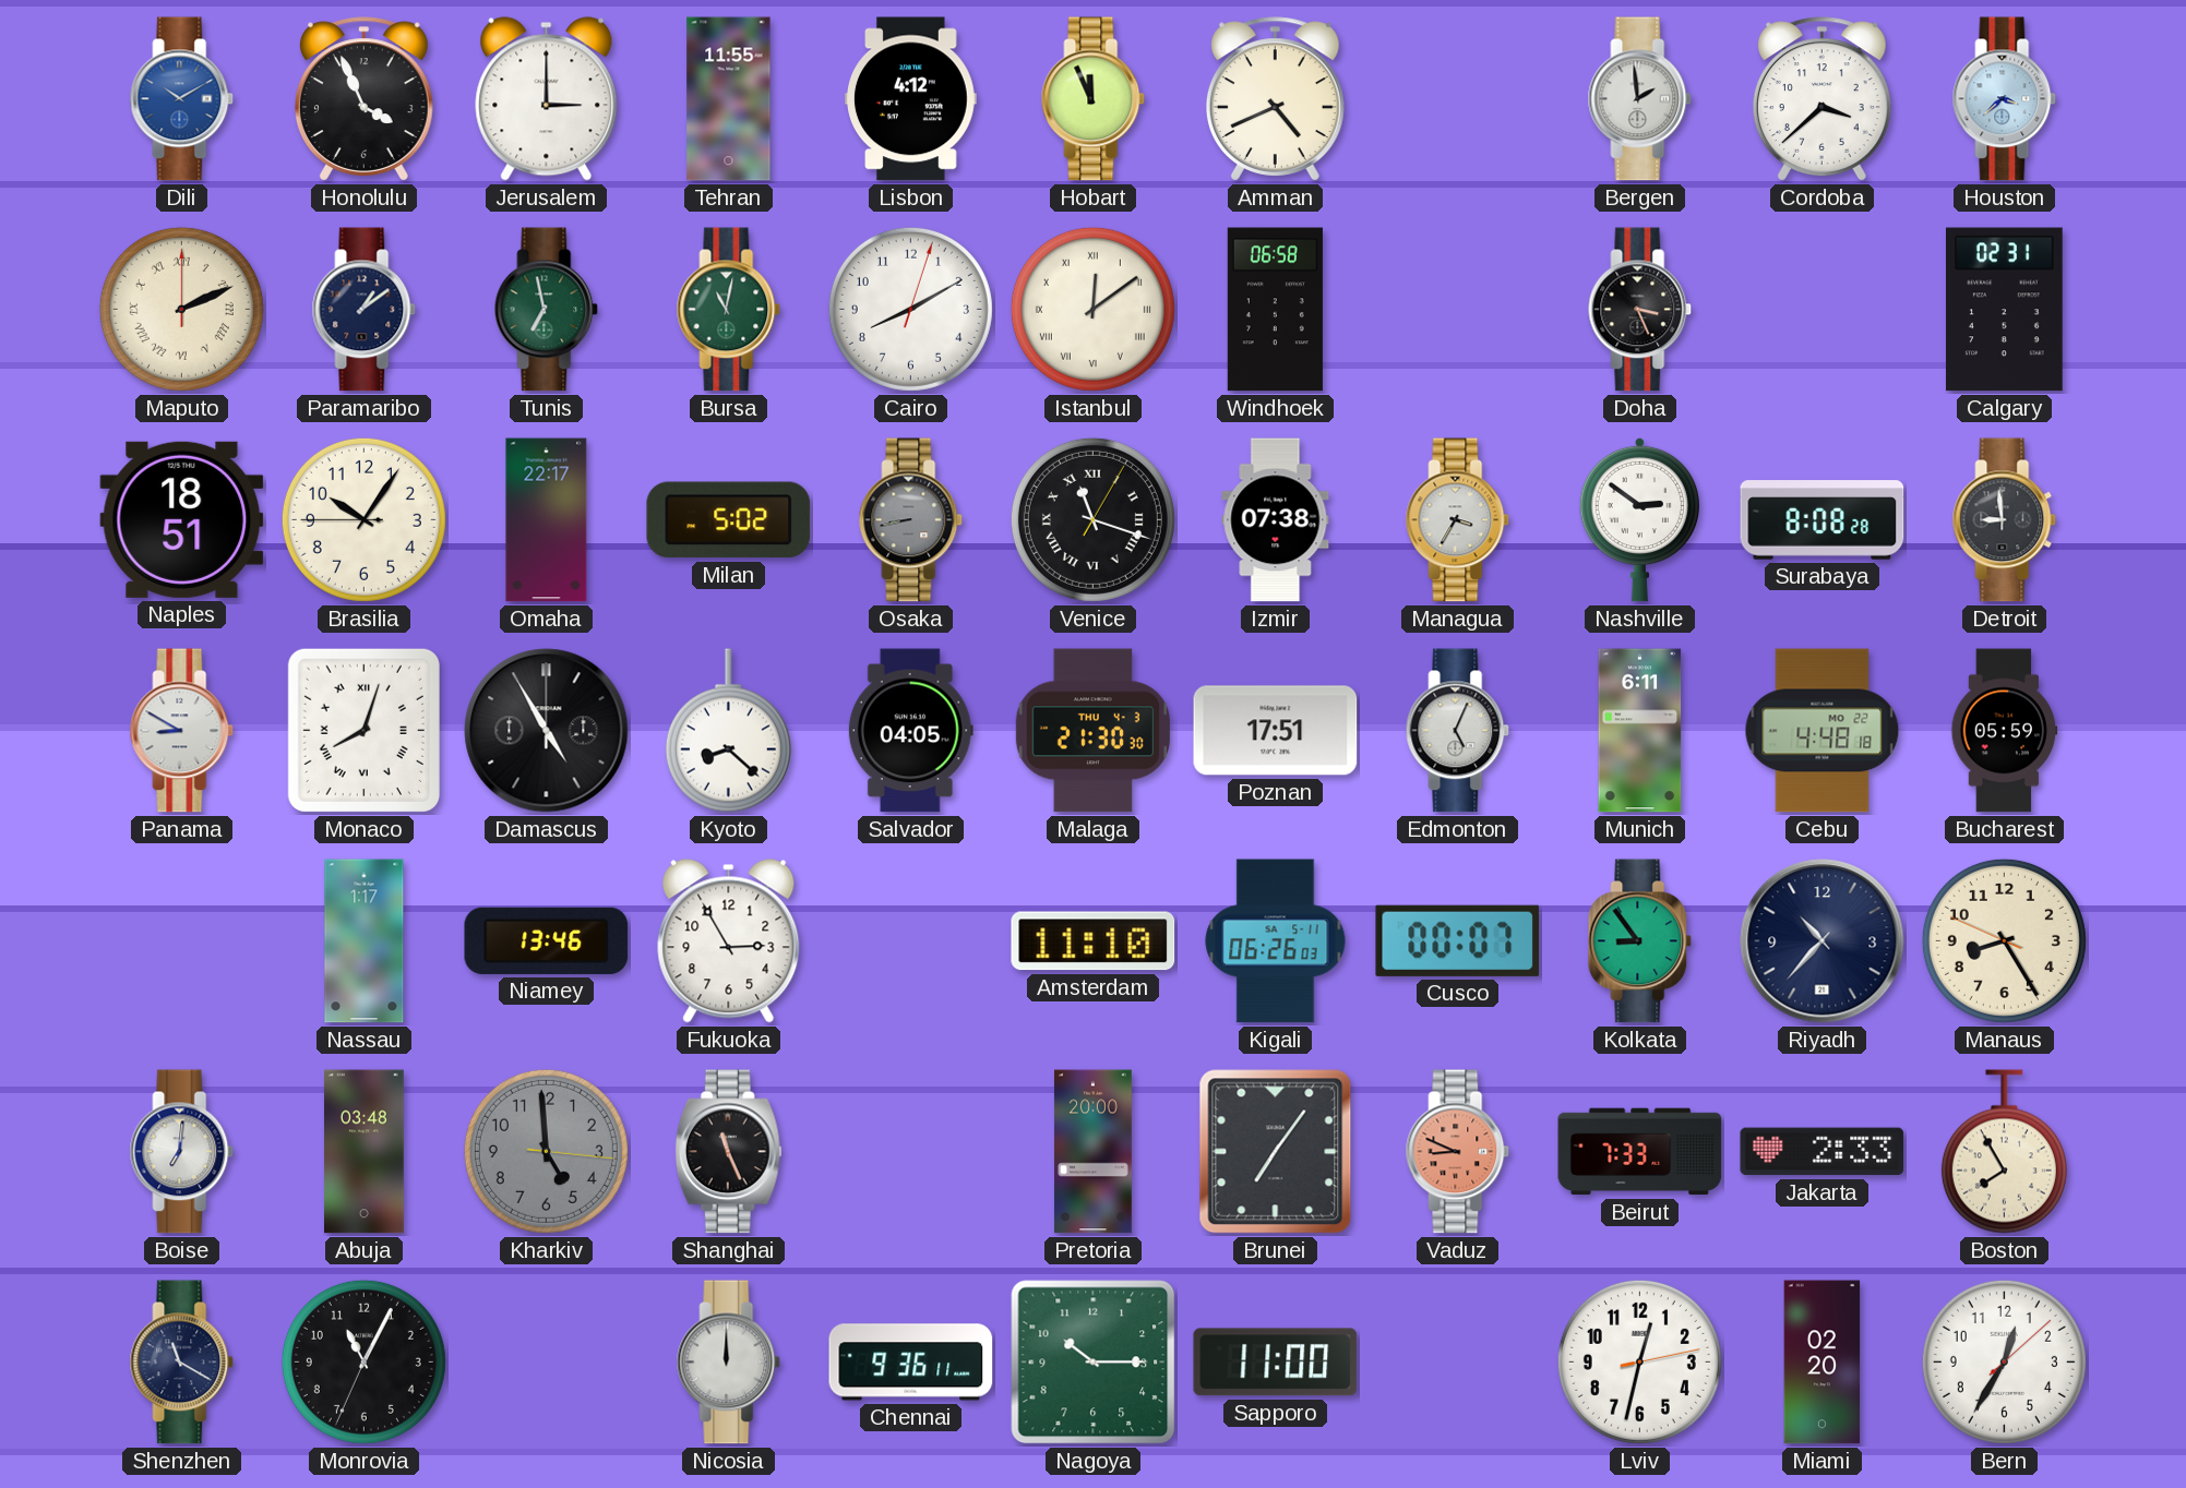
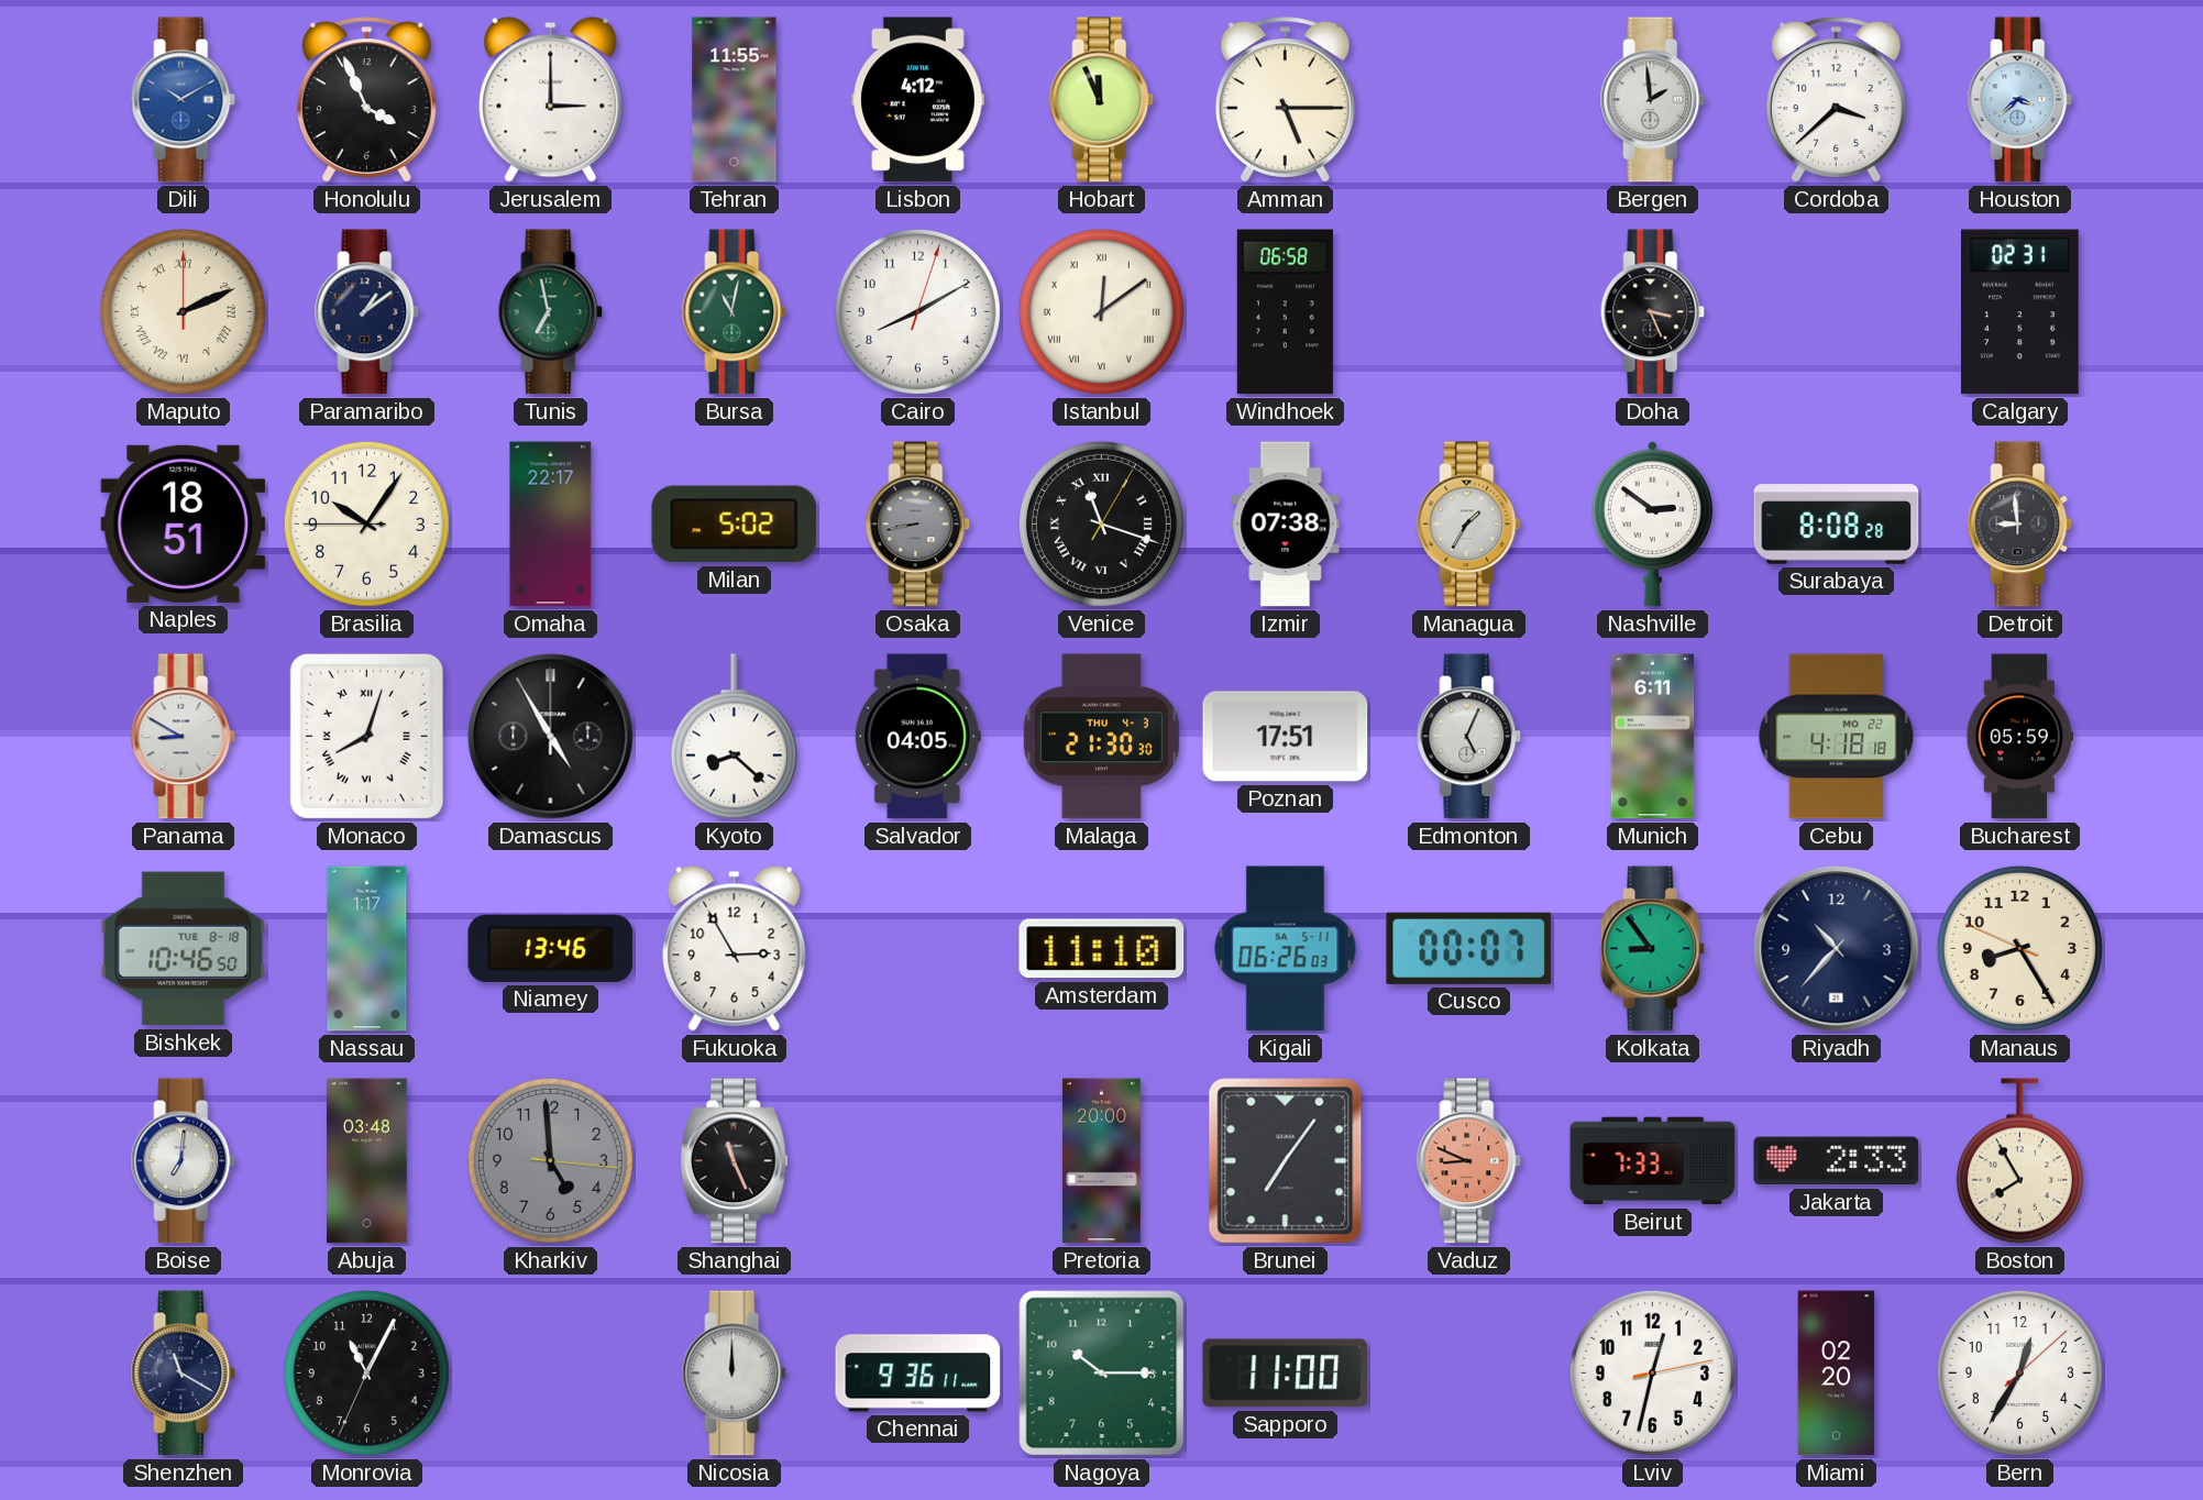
Amman: 4:41 -> 5:15 (1285, 100)
Managua: 3:35 -> 1:35 (1469, 525)
Cebu: 4:48 -> 4:18 (1837, 737)
Bishkek: none -> 10:46 (184, 949)
